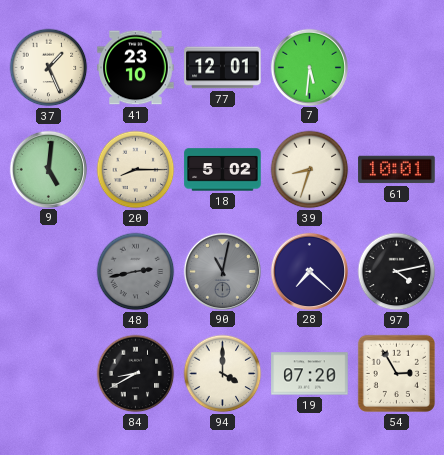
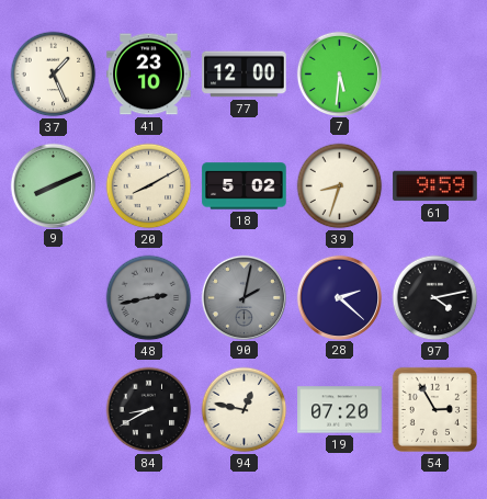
77: 12:01 -> 12:00 (245, 75)
9: 5:01 -> 8:11 (53, 185)
20: 8:15 -> 8:10 (149, 186)
61: 10:01 -> 9:59 (435, 186)
90: 11:02 -> 2:02 (243, 297)
28: 7:22 -> 2:22 (339, 297)
94: 4:00 -> 12:47 (245, 410)
